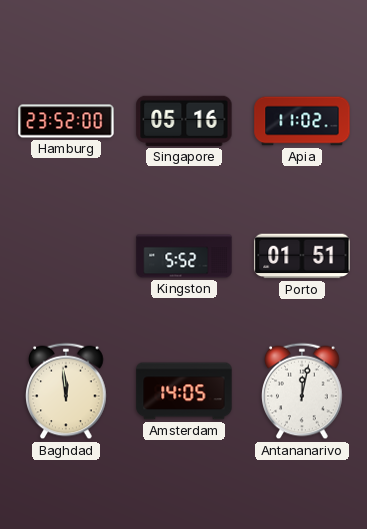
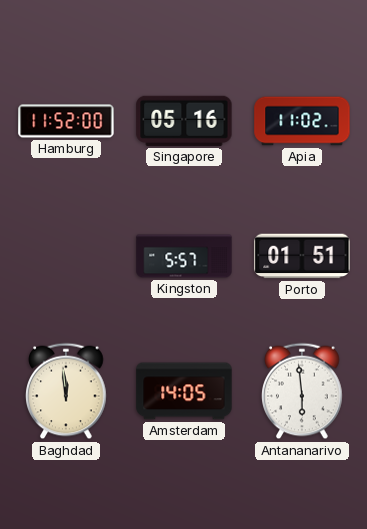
Hamburg: 23:52 -> 11:52 (66, 121)
Kingston: 5:52 -> 5:57 (184, 256)
Antananarivo: 12:02 -> 5:59 (303, 391)
